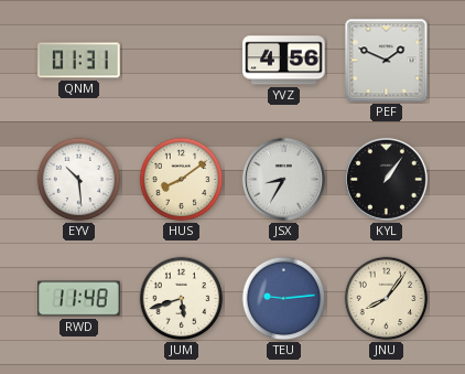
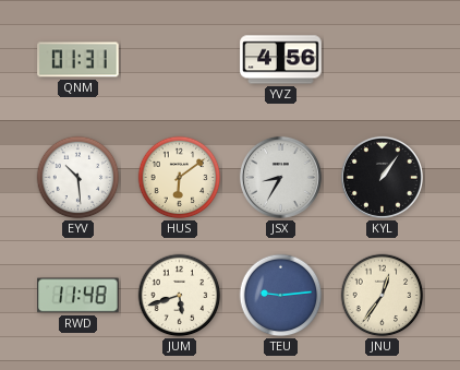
PEF: 1:49 -> none (387, 61)
HUS: 8:09 -> 6:09 (180, 178)
JNU: 8:06 -> 12:36 (383, 296)
